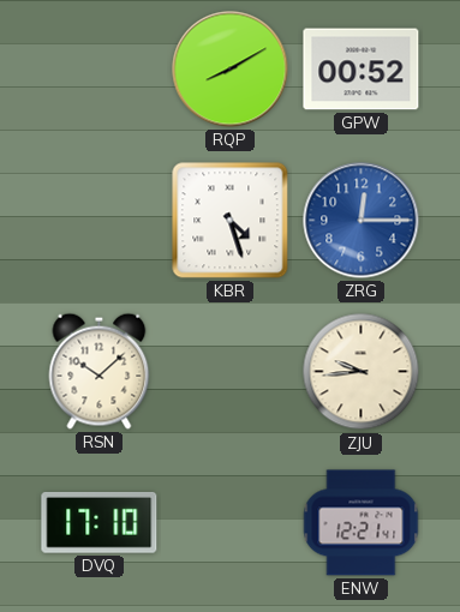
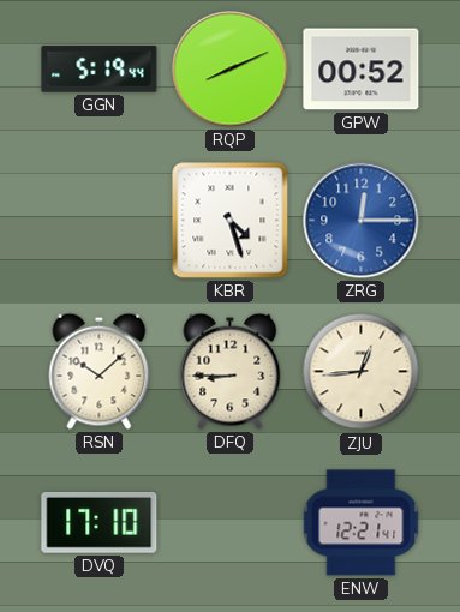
GGN: none -> 5:19 (100, 70)
RQP: 8:10 -> 8:11 (231, 70)
DFQ: none -> 8:45 (231, 371)
ZJU: 9:44 -> 12:44 (362, 372)
